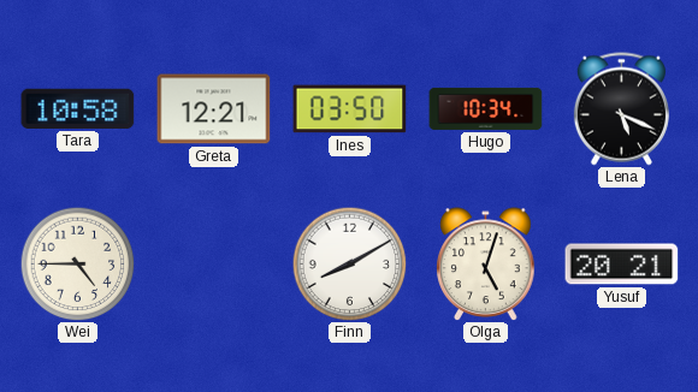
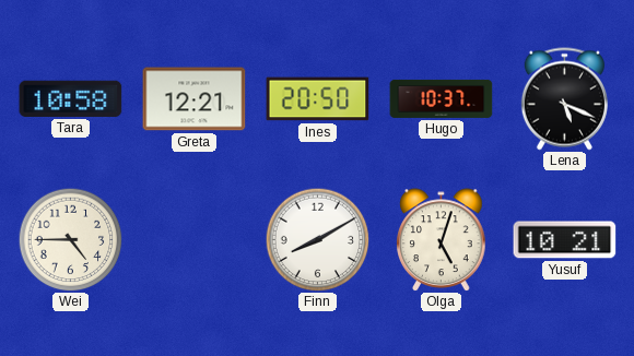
Ines: 03:50 -> 20:50 (318, 99)
Hugo: 10:34 -> 10:37 (442, 98)
Yusuf: 20:21 -> 10:21 (565, 240)
